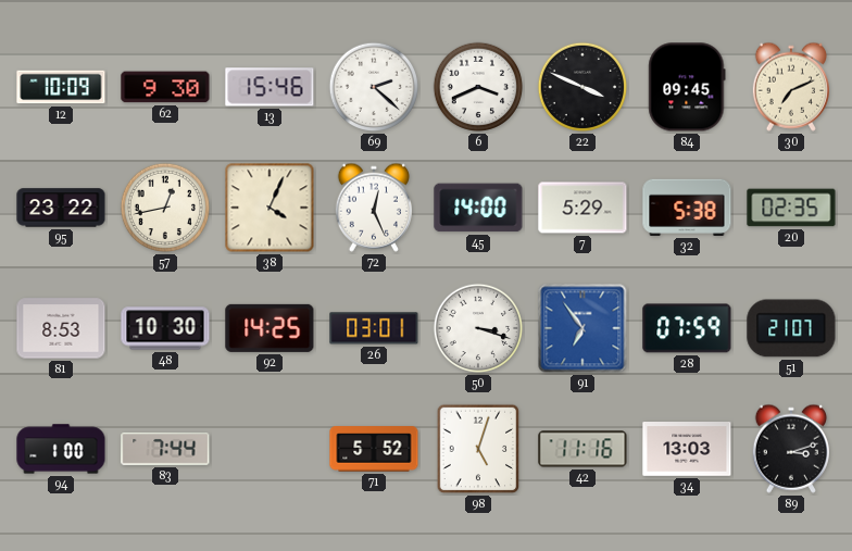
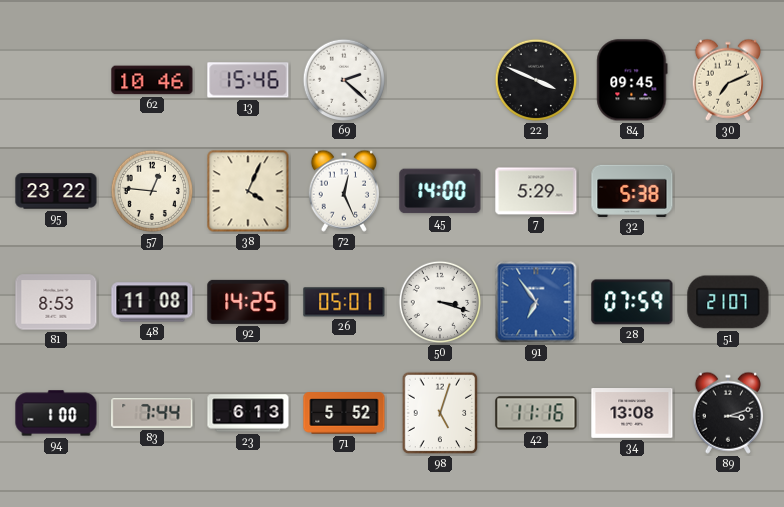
12: 10:09 -> none (61, 87)
62: 9:30 -> 10:46 (152, 80)
6: 3:41 -> none (478, 87)
57: 12:43 -> 12:46 (152, 191)
20: 02:35 -> none (791, 208)
48: 10:30 -> 11:08 (152, 302)
26: 03:01 -> 05:01 (344, 302)
23: none -> 6:13 (248, 413)
34: 13:03 -> 13:08 (632, 414)
